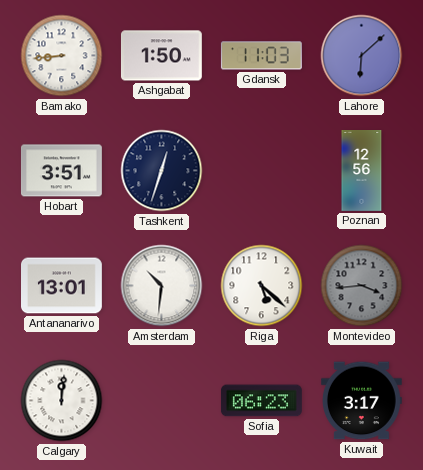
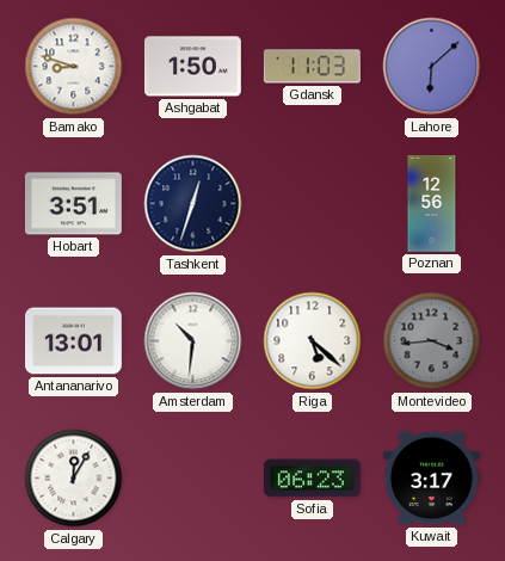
Bamako: 8:44 -> 8:48 (74, 67)
Calgary: 12:01 -> 12:05 (74, 479)
